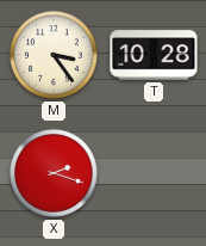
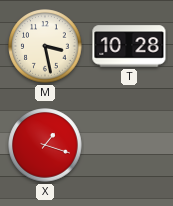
M: 3:24 -> 3:28 (45, 46)
X: 2:18 -> 1:18 (45, 145)
